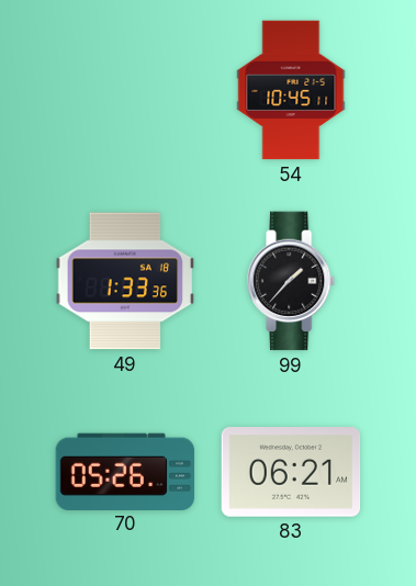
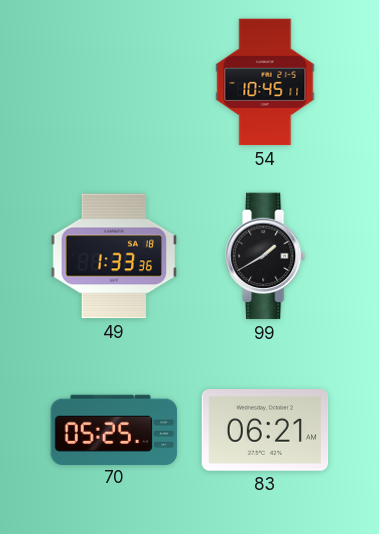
99: 1:37 -> 1:40 (266, 256)
70: 05:26 -> 05:25 (114, 429)
